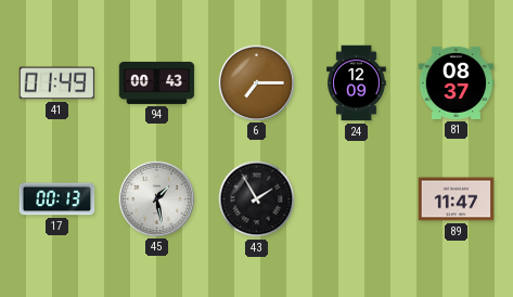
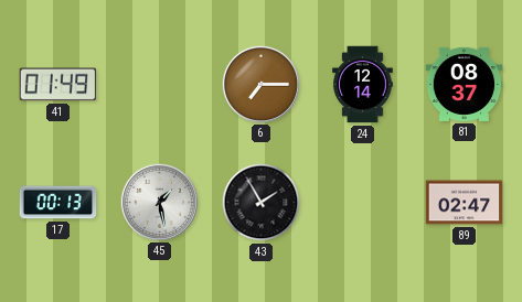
94: 00:43 -> none (157, 82)
24: 12:09 -> 12:14 (363, 85)
89: 11:47 -> 02:47 (465, 203)
